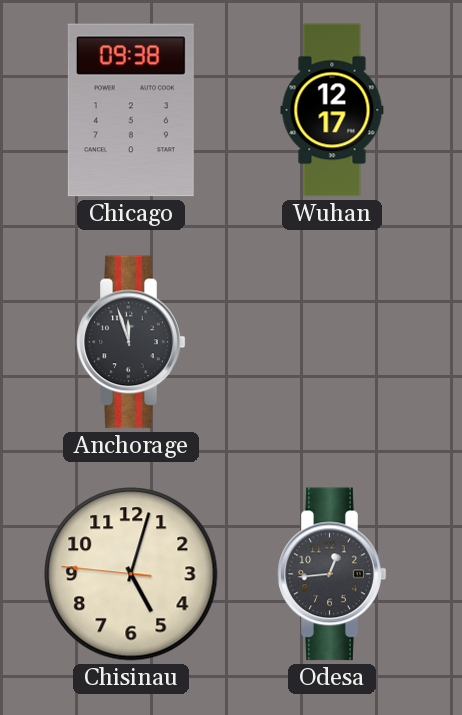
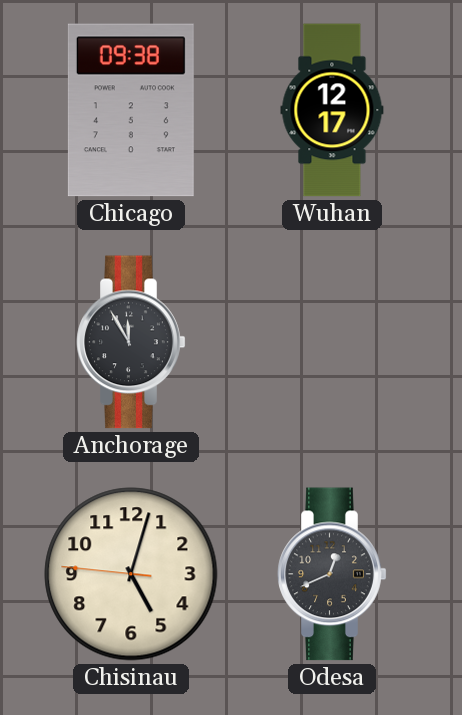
Anchorage: 11:57 -> 11:55 (131, 342)
Odesa: 12:44 -> 12:41 (332, 574)
